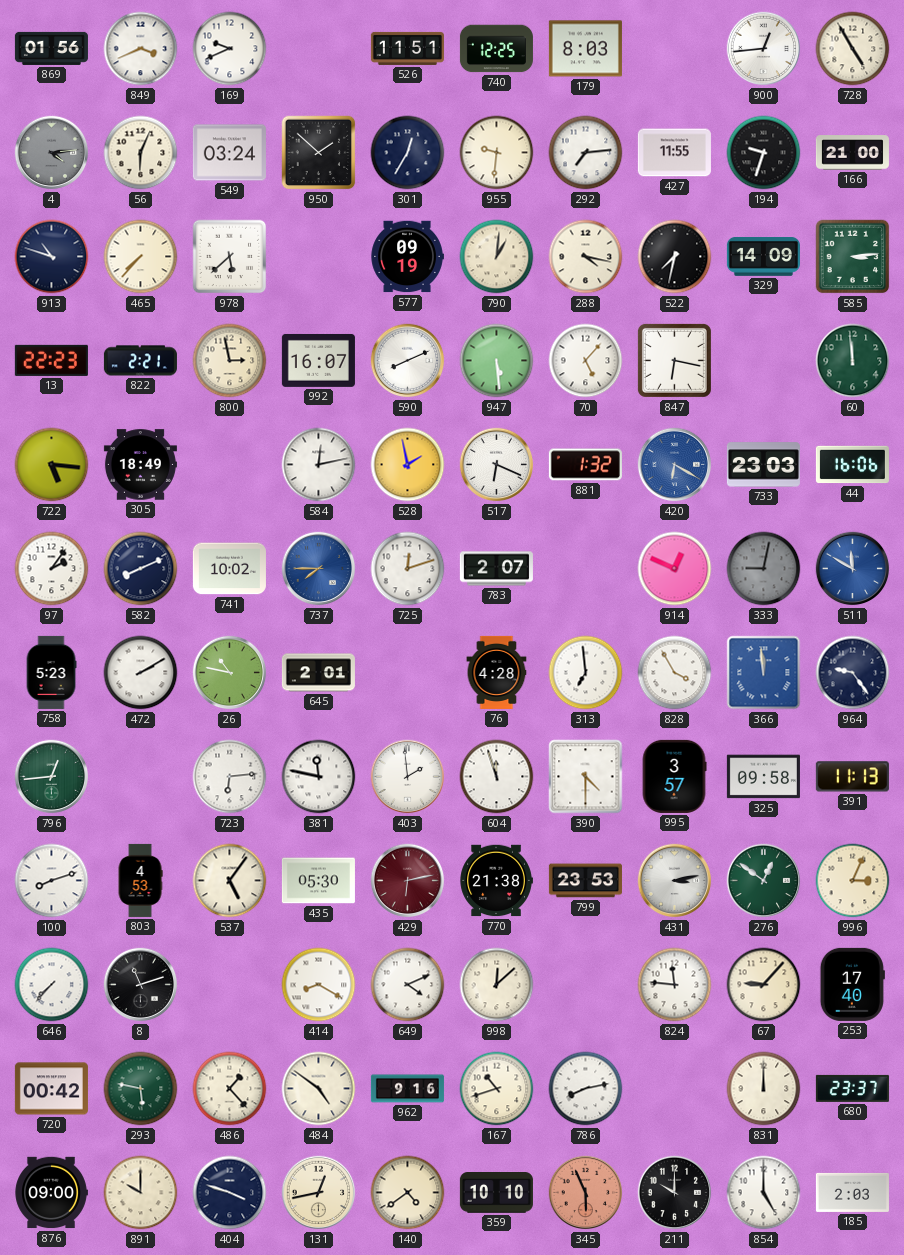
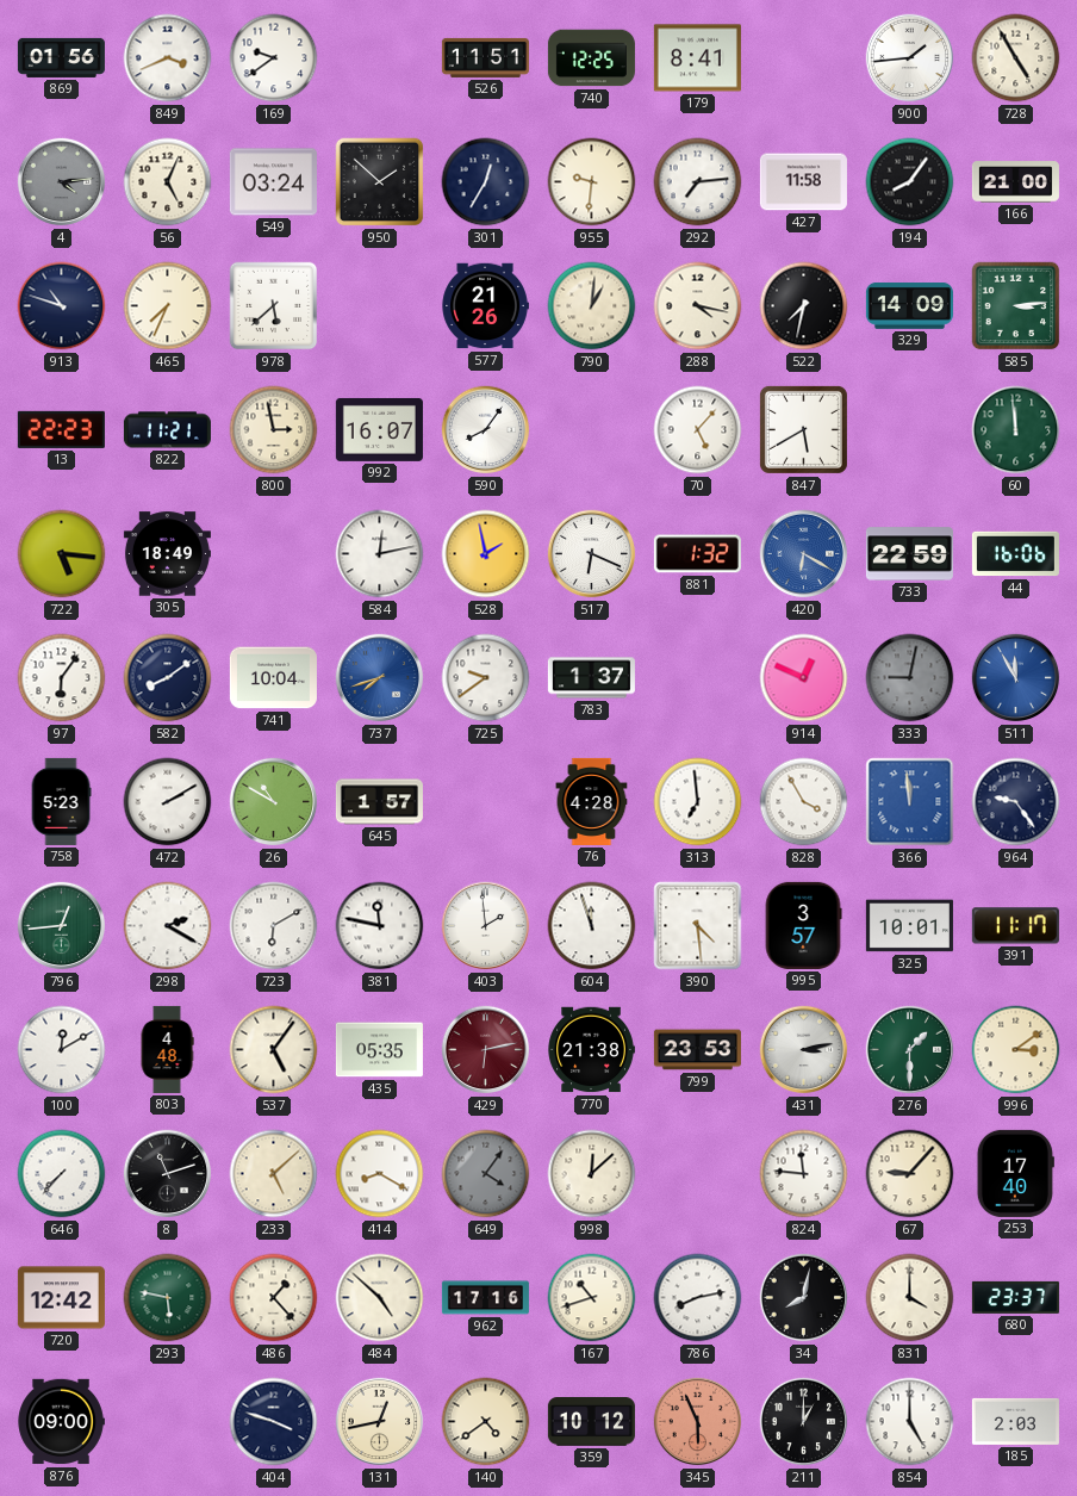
169: 9:41 -> 9:39 (274, 58)
179: 8:03 -> 8:41 (697, 58)
900: 12:44 -> 1:44 (910, 58)
56: 6:04 -> 5:04 (168, 182)
427: 11:55 -> 11:58 (803, 182)
194: 9:33 -> 8:06 (910, 182)
465: 7:37 -> 7:34 (168, 306)
577: 09:19 -> 21:26 (485, 306)
822: 2:21 -> 11:21 (167, 430)
590: 8:11 -> 8:06 (486, 430)
947: 5:29 -> none (497, 361)
847: 6:17 -> 5:40 (803, 429)
733: 23:03 -> 22:59 (909, 554)
97: 2:06 -> 6:06 (62, 678)
582: 8:11 -> 8:09 (168, 678)
741: 10:02 -> 10:04 (273, 678)
737: 7:45 -> 7:42 (380, 678)
725: 12:12 -> 9:39 (486, 678)
783: 2:07 -> 1:37 (591, 678)
511: 11:50 -> 11:55 (1016, 678)
26: 10:47 -> 10:50 (274, 802)
645: 2:01 -> 1:57 (379, 802)
298: none -> 2:20 (168, 926)
723: 6:14 -> 6:10 (274, 926)
390: 4:30 -> 4:29 (698, 926)
325: 09:58 -> 10:01 (909, 926)
391: 11:13 -> 11:17 (1015, 926)
100: 8:12 -> 12:10 (62, 1050)
803: 4:53 -> 4:48 (167, 1049)
435: 05:30 -> 05:35 (379, 1050)
276: 12:51 -> 1:30 (910, 1050)
996: 3:04 -> 3:09 (1016, 1050)
233: none -> 5:08 (274, 1174)
649: 4:11 -> 4:06 (486, 1174)
649 dial: white -> grey (486, 1174)
720: 00:42 -> 12:42 (61, 1298)
484: 4:51 -> 4:52 (380, 1298)
962: 9:16 -> 17:16 (485, 1298)
34: none -> 8:02 (804, 1298)
831: 12:00 -> 4:00 (910, 1298)
891: 10:00 -> none (141, 1193)
359: 10:10 -> 10:12 (591, 1422)
211: 10:00 -> 1:00 (804, 1422)
